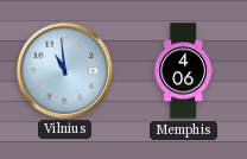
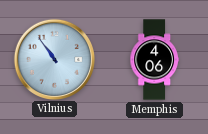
Vilnius: 10:59 -> 10:54 (54, 59)
